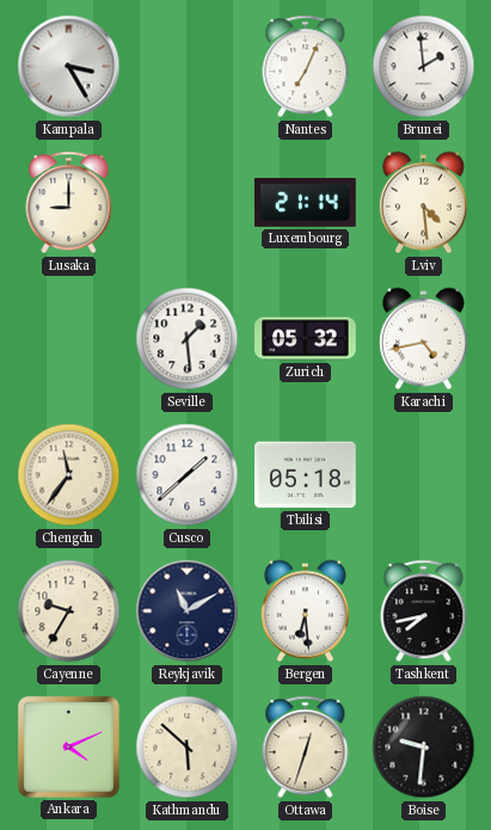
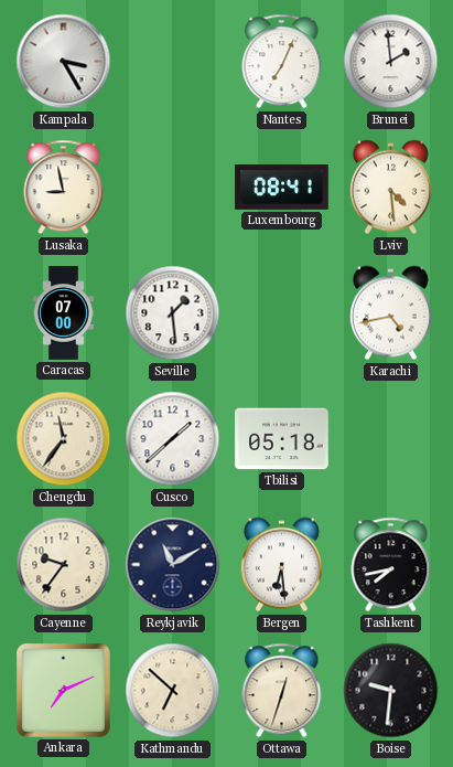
Lusaka: 9:00 -> 8:58 (64, 188)
Luxembourg: 21:14 -> 08:41 (282, 188)
Caracas: none -> 07:00 (64, 313)
Zurich: 05:32 -> none (306, 339)
Cayenne: 9:35 -> 9:36 (64, 565)
Ankara: 4:11 -> 7:11 (63, 690)
Kathmandu: 5:52 -> 6:52 (173, 691)
